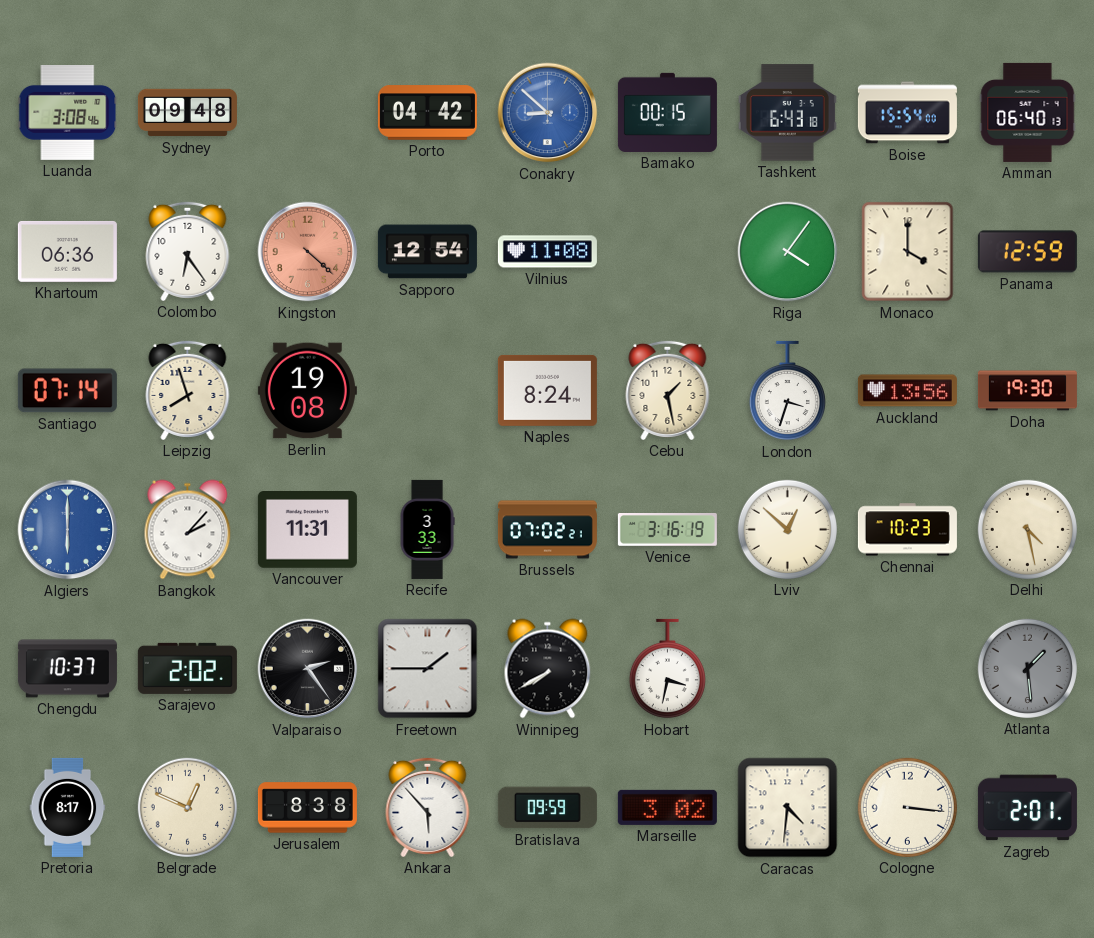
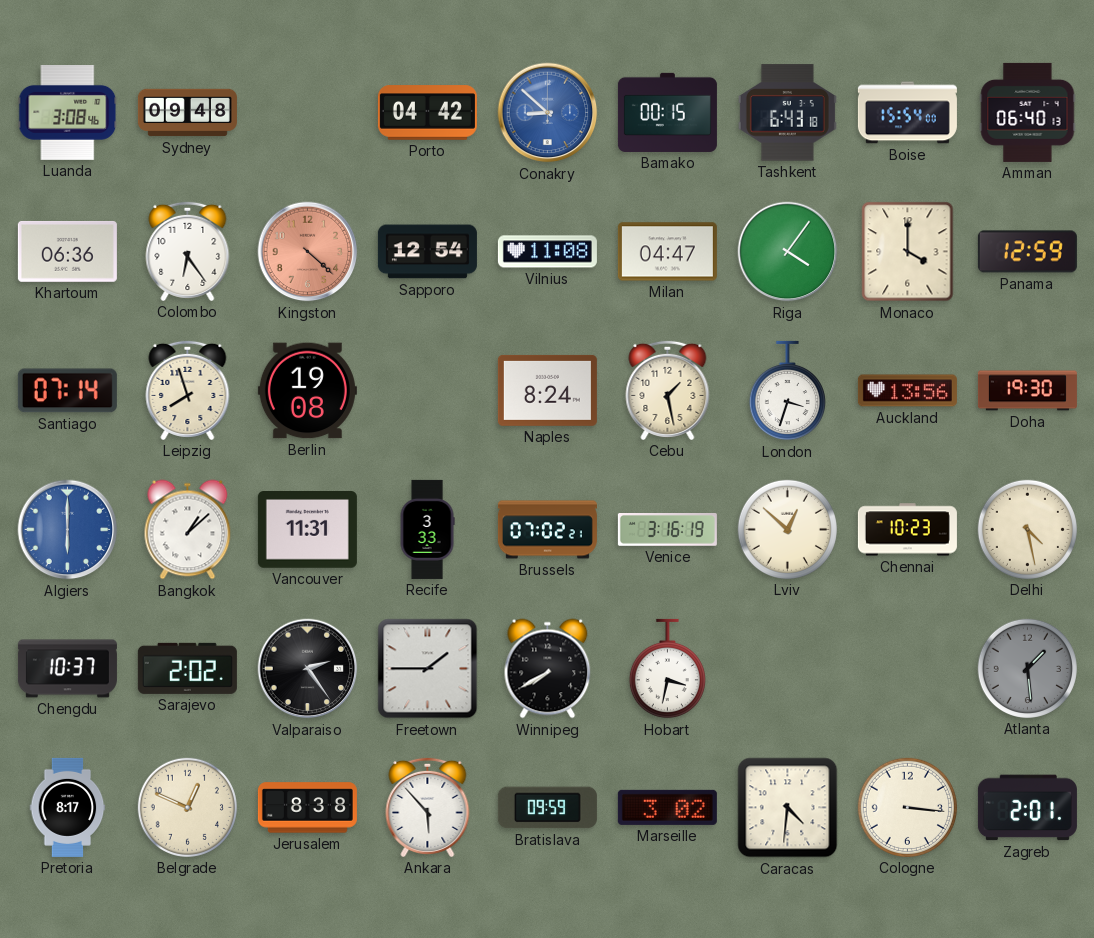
Milan: none -> 04:47 (667, 252)
Bangkok: 2:07 -> 1:08 (188, 530)
